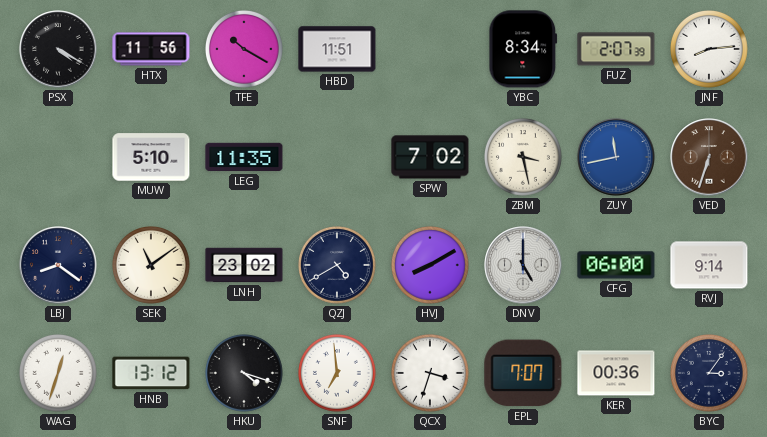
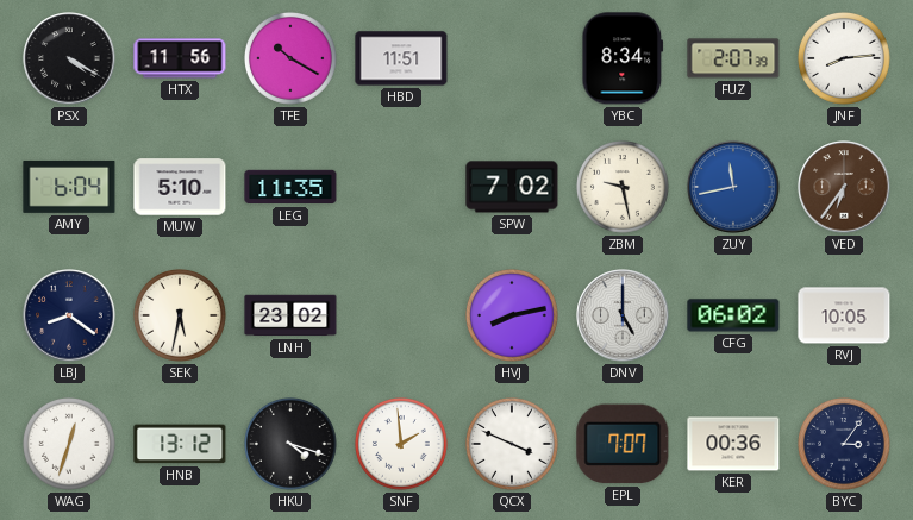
AMY: none -> 6:04 (69, 187)
ZBM: 3:28 -> 9:28 (624, 188)
VED: 6:33 -> 6:36 (844, 187)
SEK: 11:09 -> 5:32 (181, 317)
QZJ: 4:40 -> none (338, 266)
HVJ: 8:10 -> 8:13 (513, 317)
CFG: 06:00 -> 06:02 (733, 315)
RVJ: 9:14 -> 10:05 (844, 315)
SNF: 6:59 -> 1:59 (402, 445)
QCX: 3:33 -> 3:49 (513, 445)
